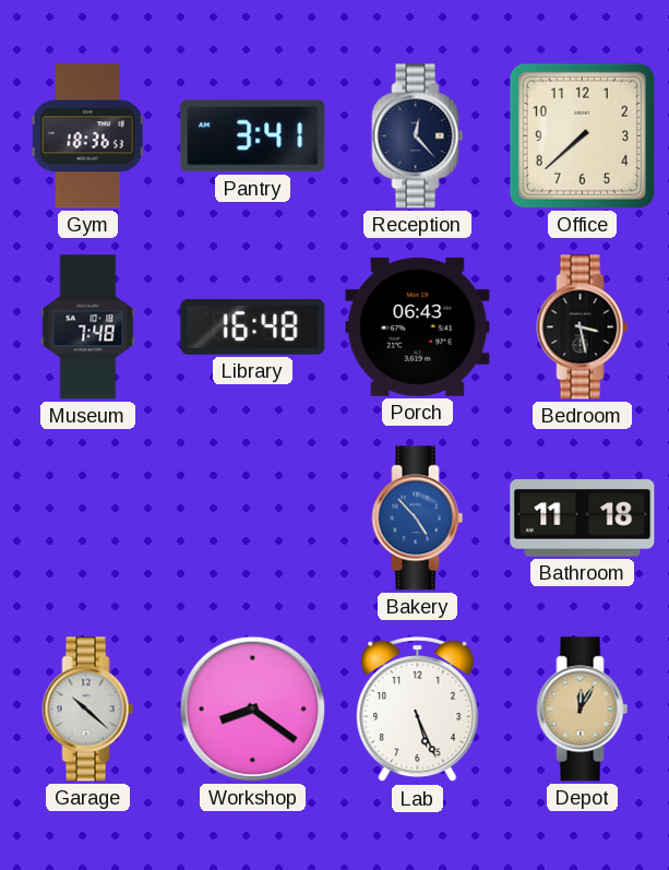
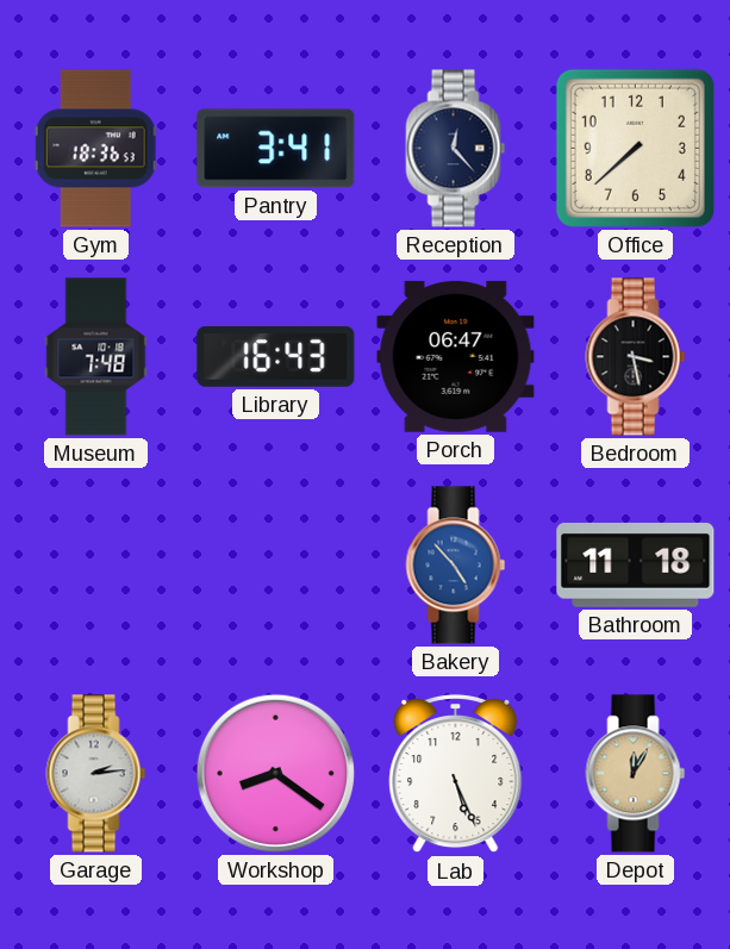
Library: 16:48 -> 16:43 (276, 356)
Porch: 06:43 -> 06:47 (456, 356)
Garage: 10:22 -> 2:14 (96, 774)
